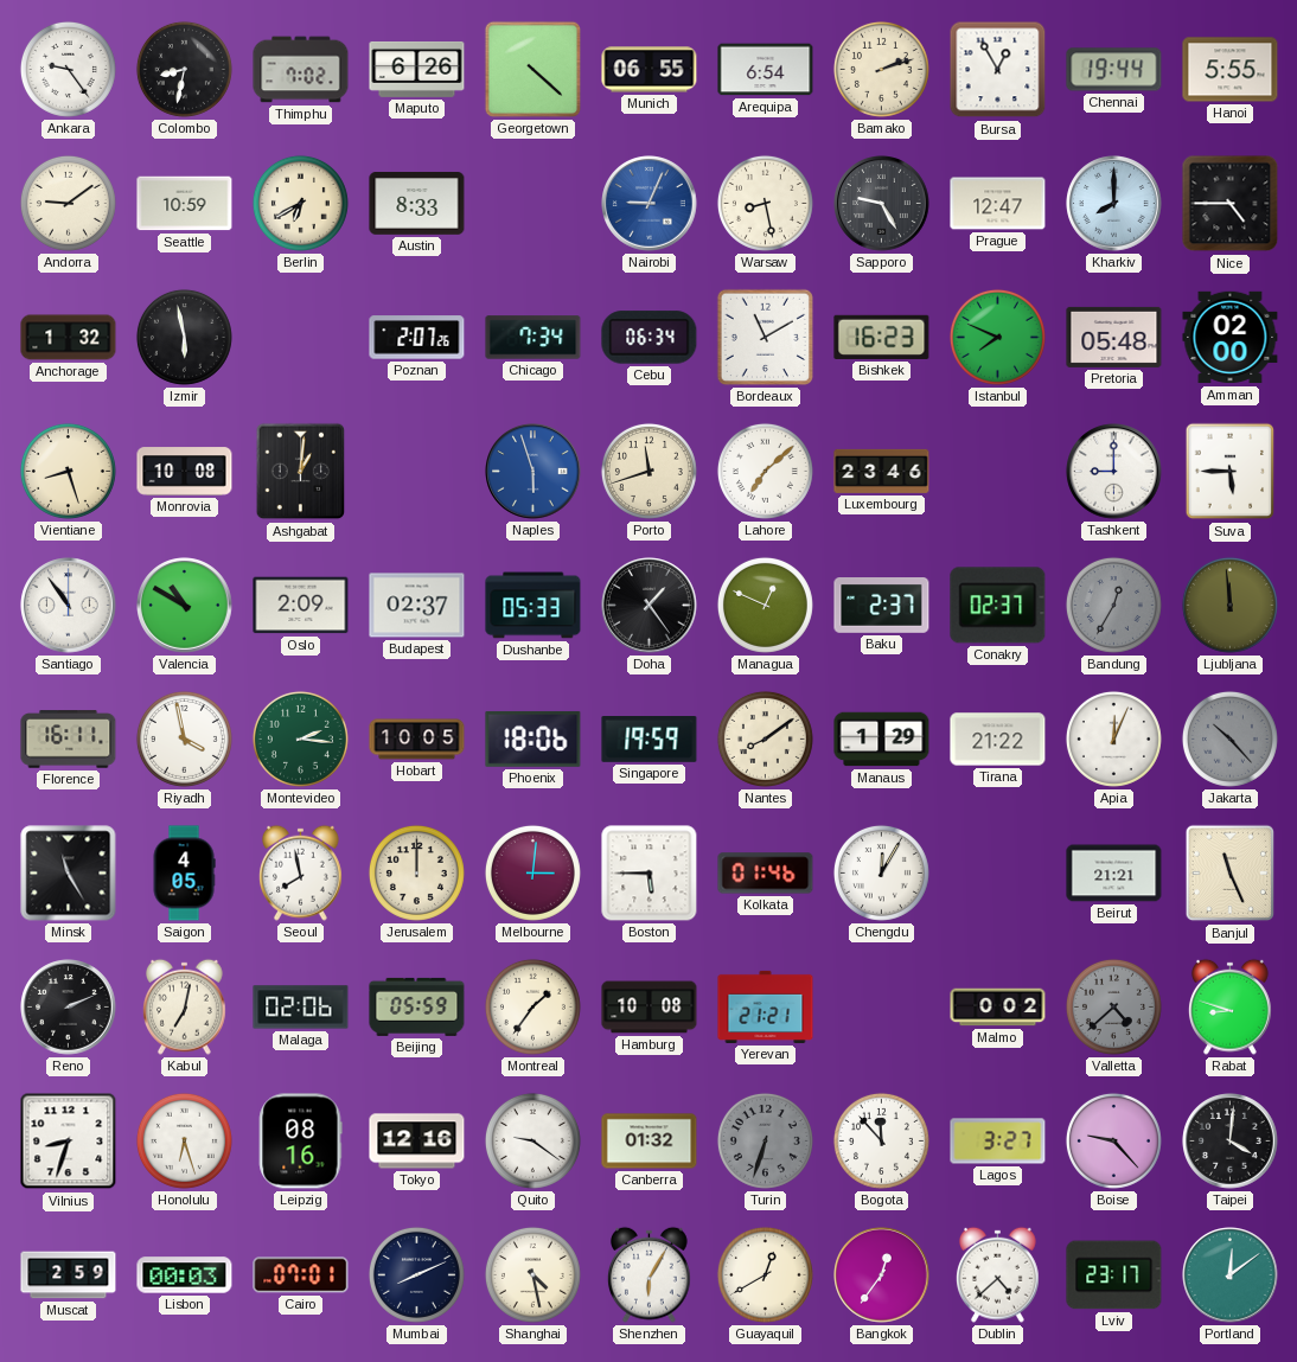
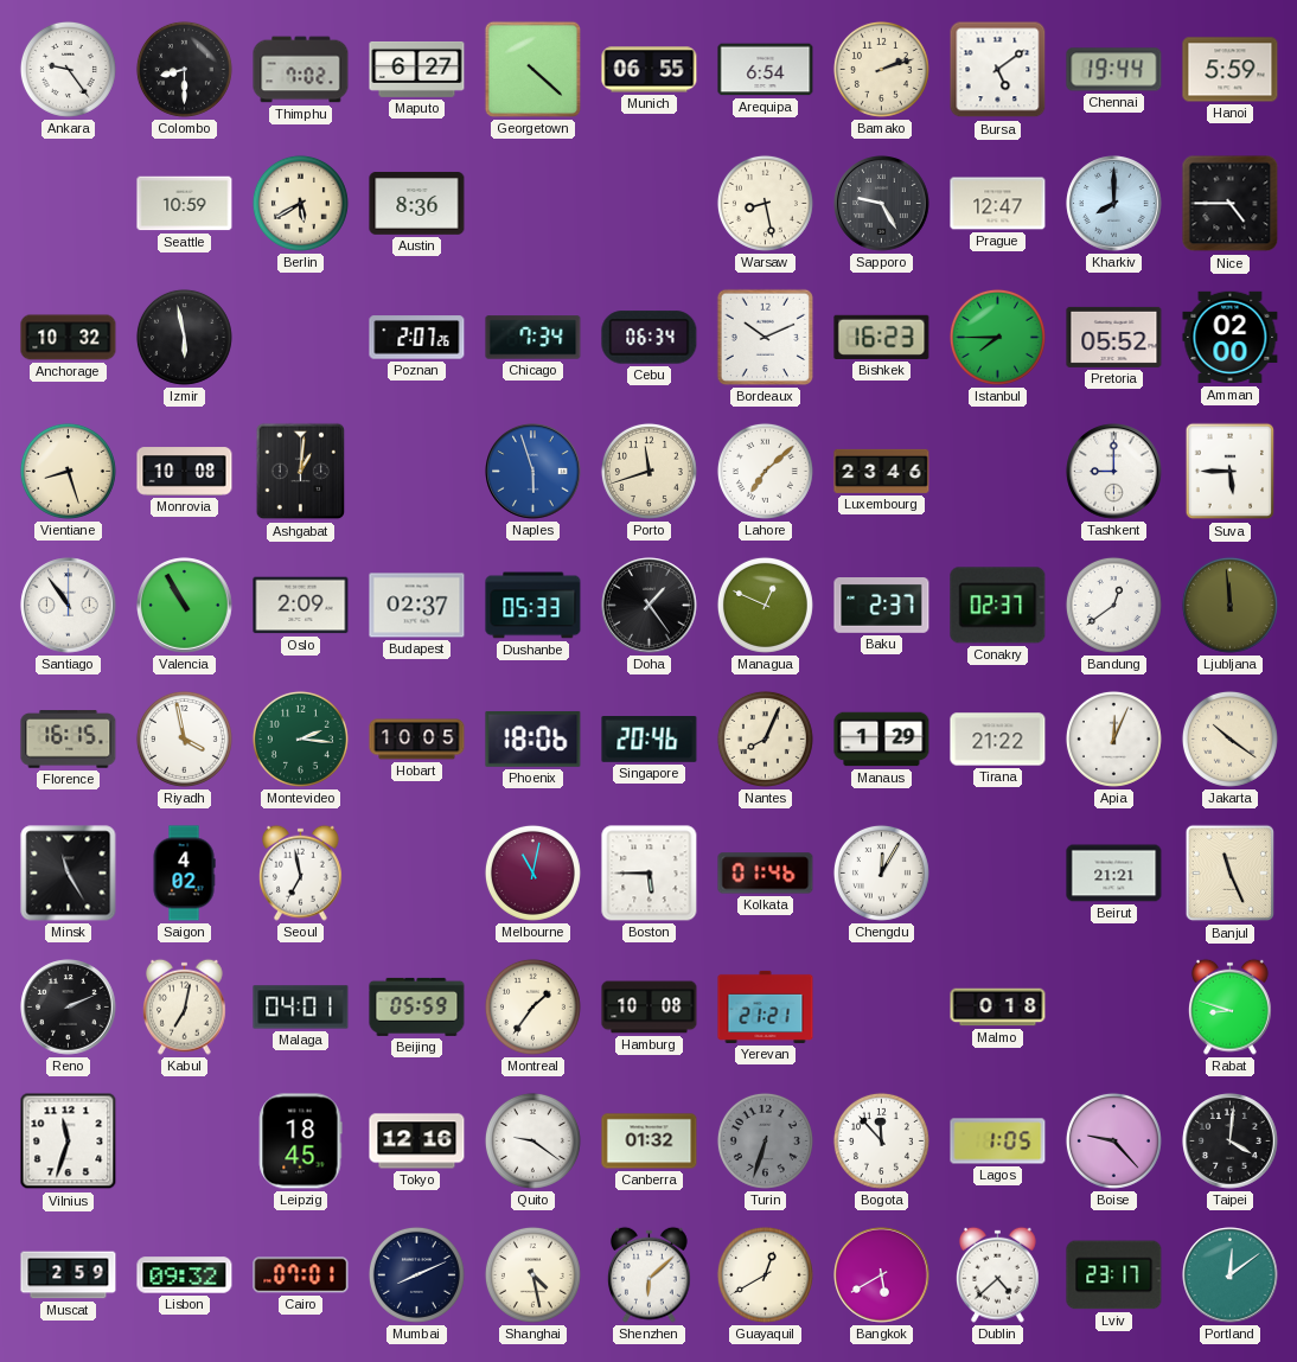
Colombo: 8:32 -> 8:30 (184, 69)
Maputo: 6:26 -> 6:27 (417, 69)
Bursa: 12:55 -> 5:09 (998, 70)
Hanoi: 5:55 -> 5:59 (1231, 70)
Andorra: 9:09 -> none (68, 203)
Berlin: 6:40 -> 5:40 (300, 203)
Austin: 8:33 -> 8:36 (417, 204)
Nairobi: 9:04 -> none (650, 204)
Anchorage: 1:32 -> 10:32 (69, 338)
Bordeaux: 11:10 -> 10:11 (765, 337)
Istanbul: 7:49 -> 7:45 (997, 337)
Pretoria: 05:48 -> 05:52 (1114, 337)
Valencia: 10:50 -> 10:55 (185, 606)
Bandung: 12:35 -> 12:39 (1113, 605)
Bandung dial: grey -> white (1113, 605)
Florence: 16:11 -> 16:15 (69, 740)
Singapore: 19:59 -> 20:46 (650, 740)
Nantes: 8:09 -> 8:04 (765, 738)
Jakarta: 10:23 -> 10:21 (1229, 738)
Jakarta dial: grey -> cream (1229, 738)
Saigon: 4:05 -> 4:02 (184, 874)
Seoul: 7:58 -> 6:58 (301, 872)
Jerusalem: 12:00 -> none (416, 872)
Melbourne: 3:01 -> 11:02 (532, 872)
Malaga: 02:06 -> 04:01 (301, 1008)
Malmo: 0:02 -> 0:18 (998, 1008)
Valletta: 4:38 -> none (1113, 1006)
Vilnius: 8:33 -> 11:33 (69, 1142)
Honolulu: 6:27 -> none (184, 1140)
Leipzig: 08:16 -> 18:45 (300, 1142)
Lagos: 3:27 -> 1:05 (998, 1142)
Lisbon: 00:03 -> 09:32 (185, 1275)
Shenzhen: 6:05 -> 6:08 (650, 1274)
Bangkok: 12:36 -> 5:40 (882, 1275)
